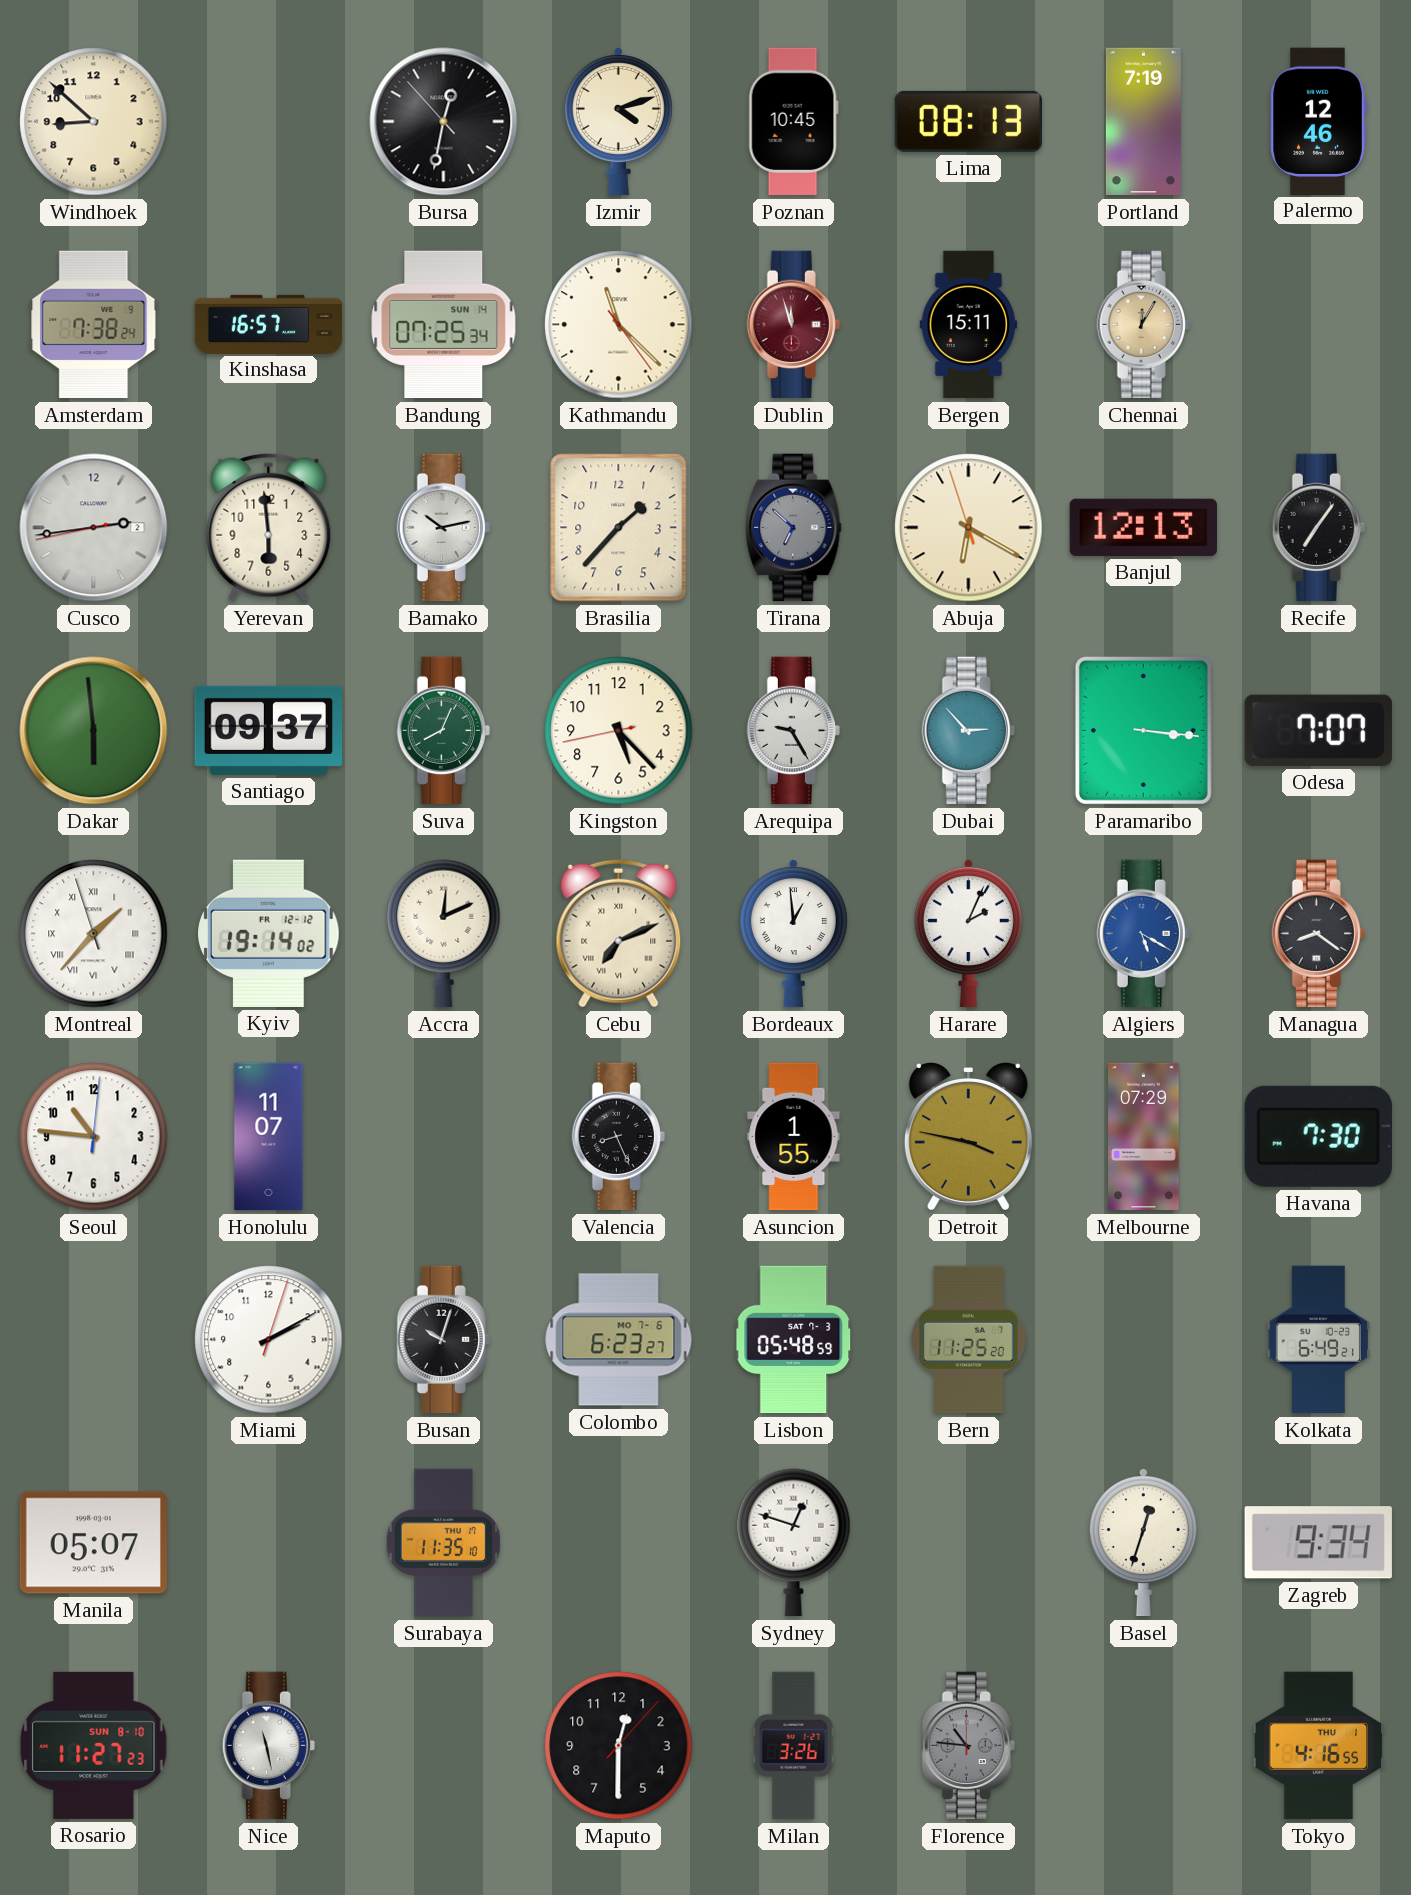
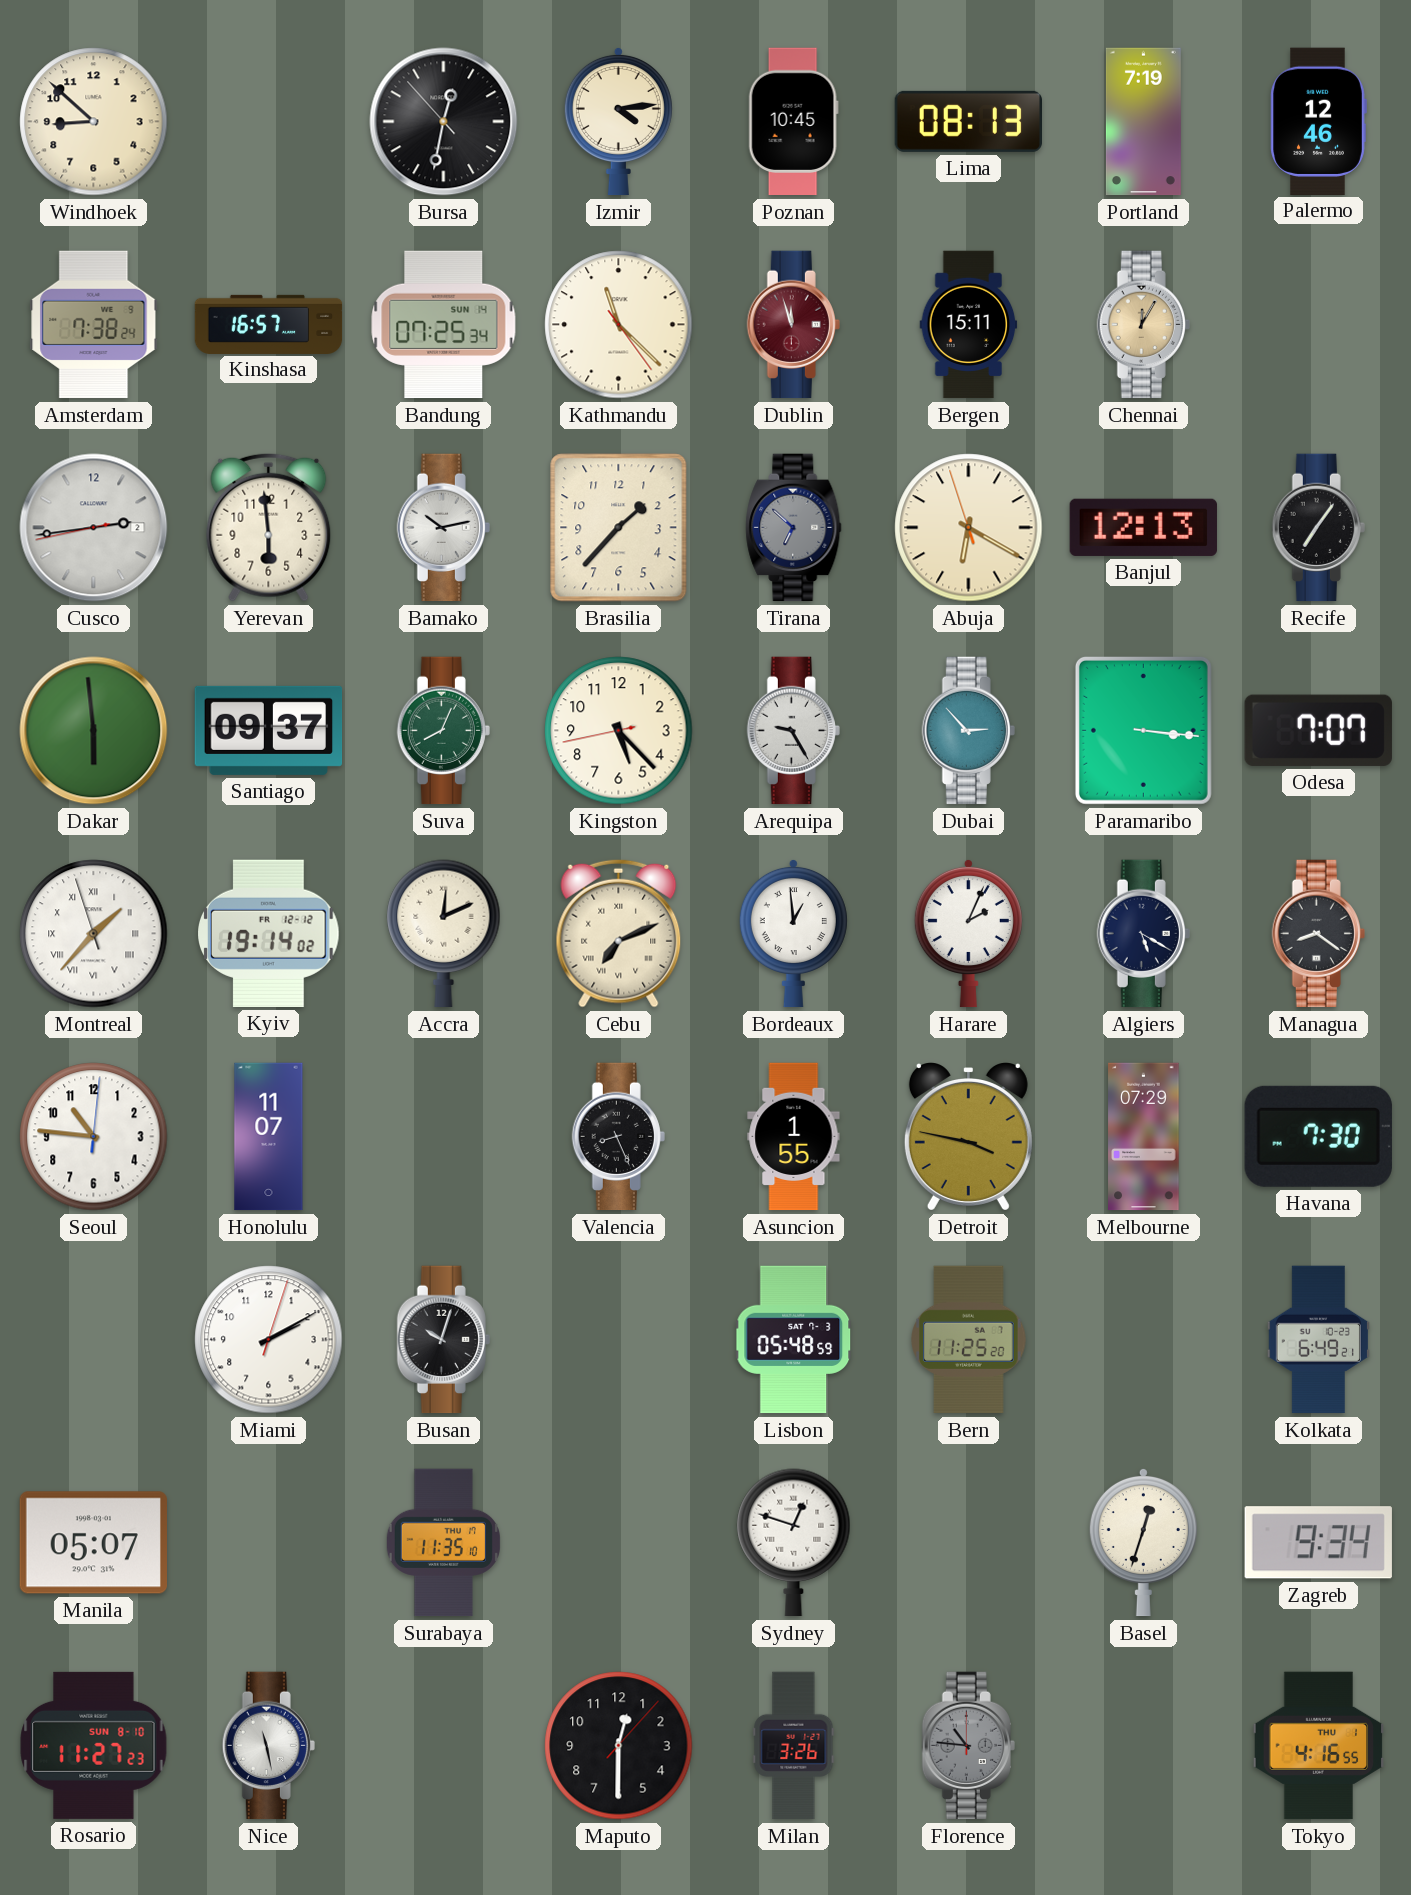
Izmir: 4:12 -> 4:14 (618, 121)
Algiers dial: blue -> navy (1143, 934)
Colombo: 6:23 -> none (619, 1340)
